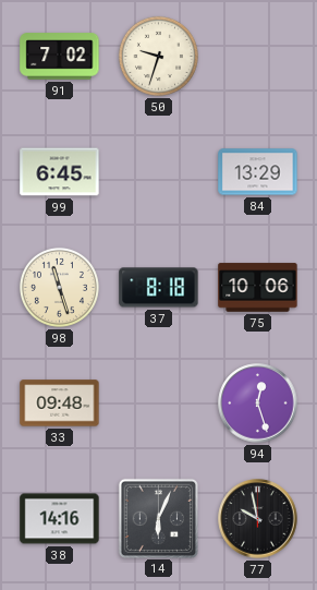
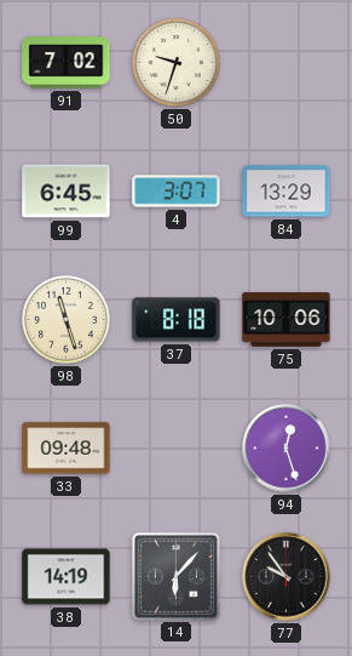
4: none -> 3:07 (177, 192)
38: 14:16 -> 14:19 (67, 577)
14: 6:04 -> 6:07 (175, 576)
77: 9:58 -> 9:54 (287, 577)
